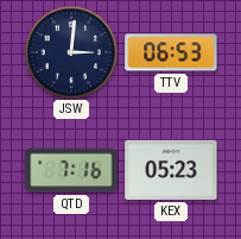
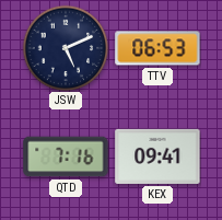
JSW: 3:01 -> 5:11 (66, 48)
KEX: 05:23 -> 09:41 (157, 157)
